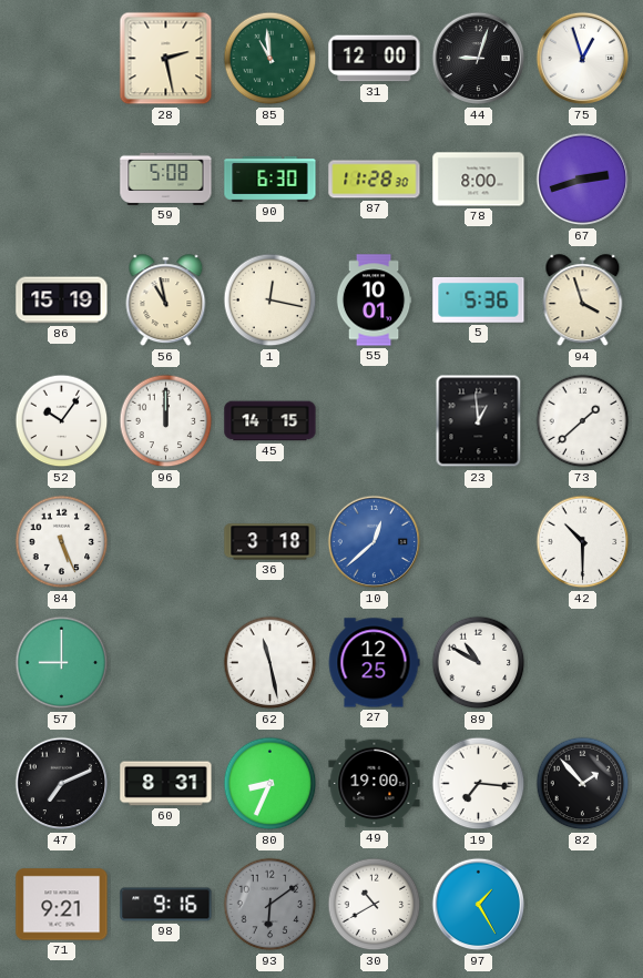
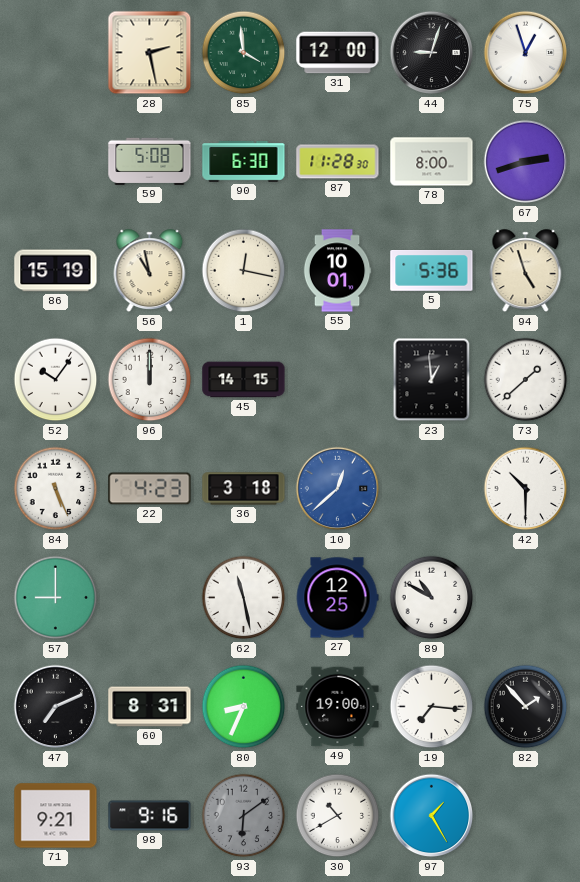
85: 10:59 -> 3:59 (244, 53)
94: 3:57 -> 4:57 (526, 271)
22: none -> 4:23 (150, 489)
